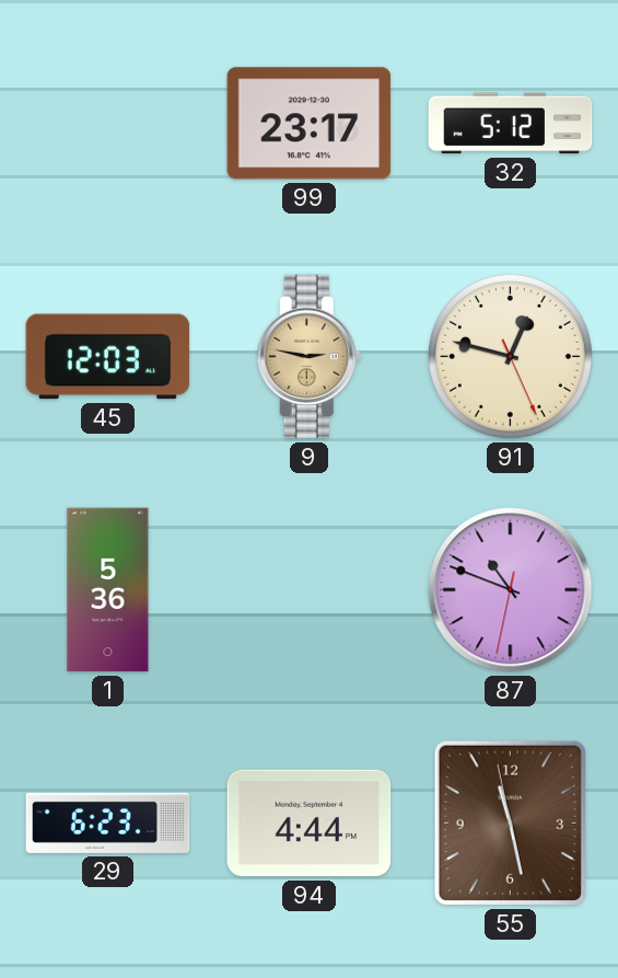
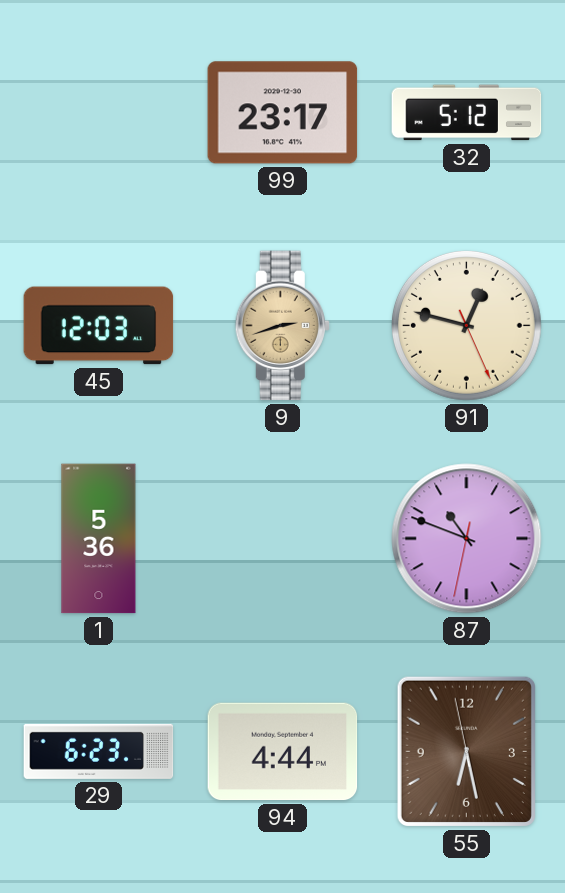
9: 2:47 -> 2:42 (282, 326)
55: 11:27 -> 6:27 (466, 751)
